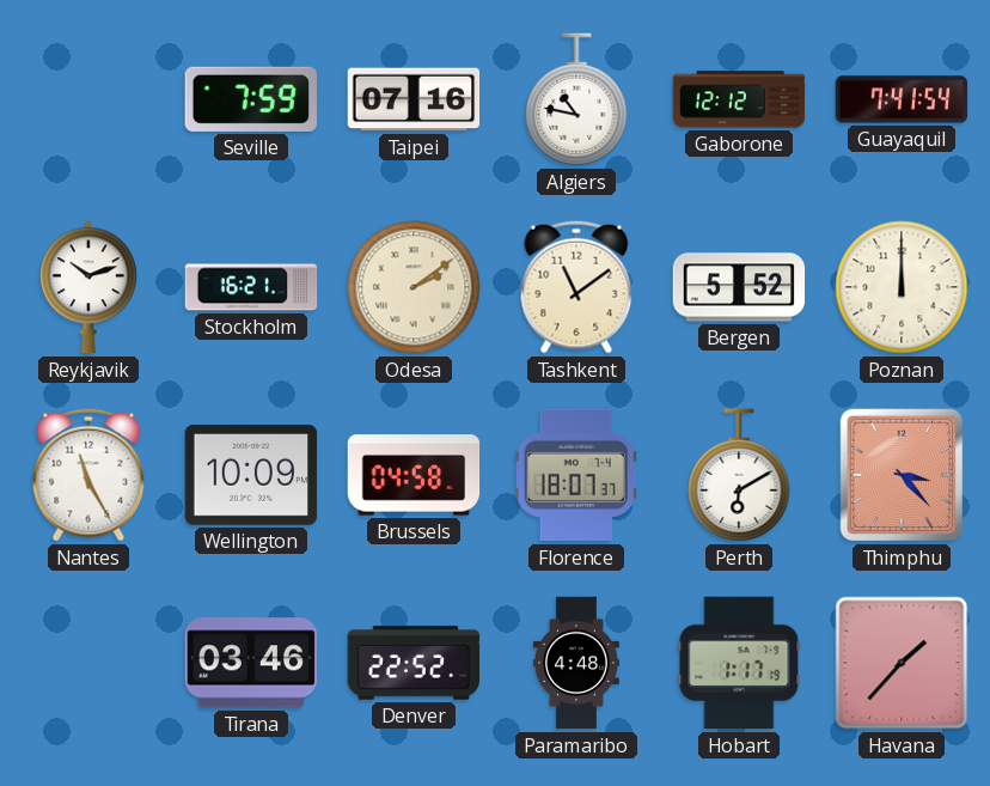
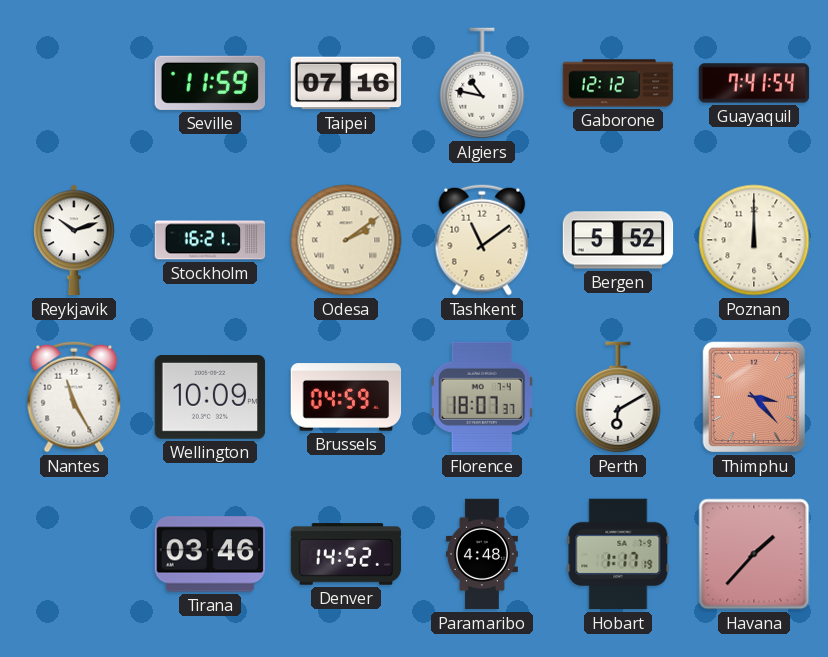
Seville: 7:59 -> 11:59 (209, 83)
Brussels: 04:58 -> 04:59 (346, 397)
Denver: 22:52 -> 14:52 (346, 554)
